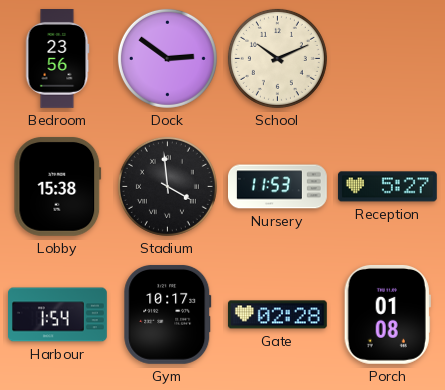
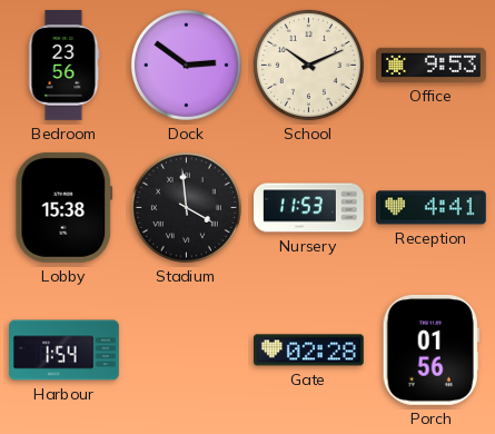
Office: none -> 9:53 (432, 65)
Reception: 5:27 -> 4:41 (430, 208)
Gym: 10:17 -> none (168, 314)
Porch: 01:08 -> 01:56 (430, 349)
